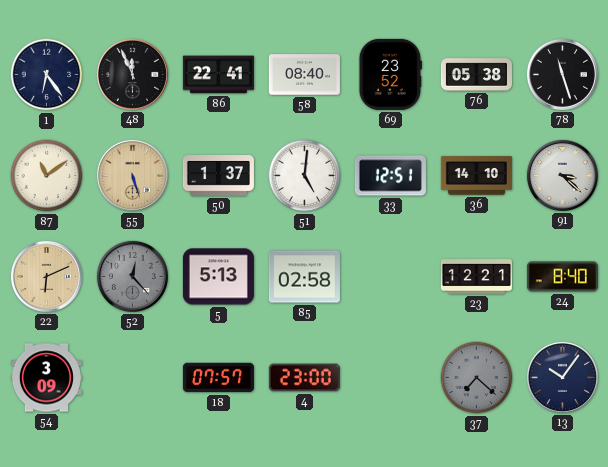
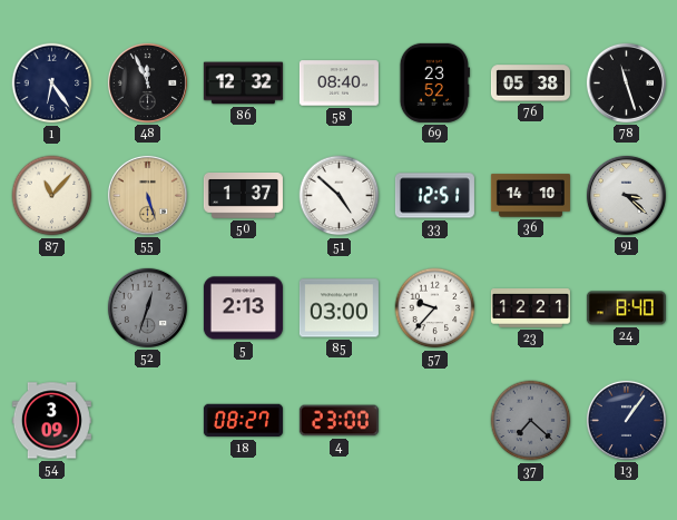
86: 22:41 -> 12:32 (243, 84)
87: 11:09 -> 11:07 (52, 196)
51: 5:01 -> 4:52 (340, 196)
22: 6:11 -> none (46, 276)
52: 12:23 -> 12:33 (147, 307)
5: 5:13 -> 2:13 (243, 308)
85: 02:58 -> 03:00 (338, 308)
57: none -> 9:37 (435, 308)
18: 07:57 -> 08:27 (243, 421)
13: 10:06 -> 1:06 (626, 420)
